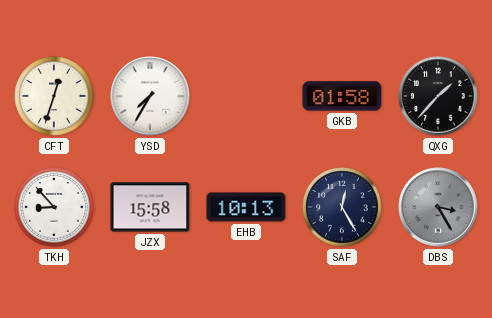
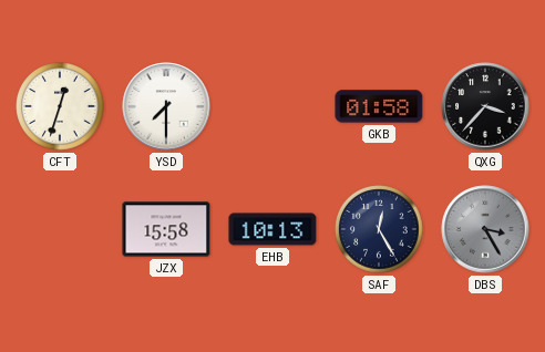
YSD: 7:35 -> 7:30 (166, 106)
QXG: 1:37 -> 3:37 (485, 106)
TKH: 8:53 -> none (54, 207)
